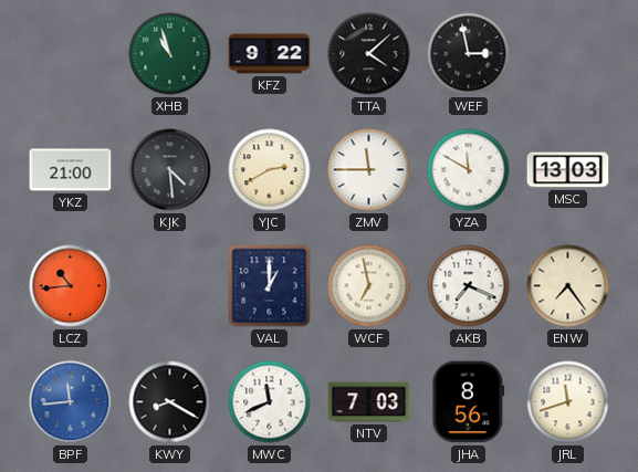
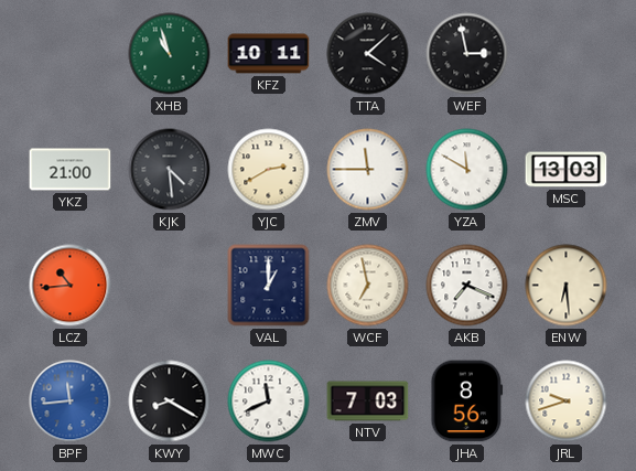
KFZ: 9:22 -> 10:11 (269, 54)
ENW: 7:24 -> 6:29 (567, 286)
JRL: 11:42 -> 9:42 (567, 402)
